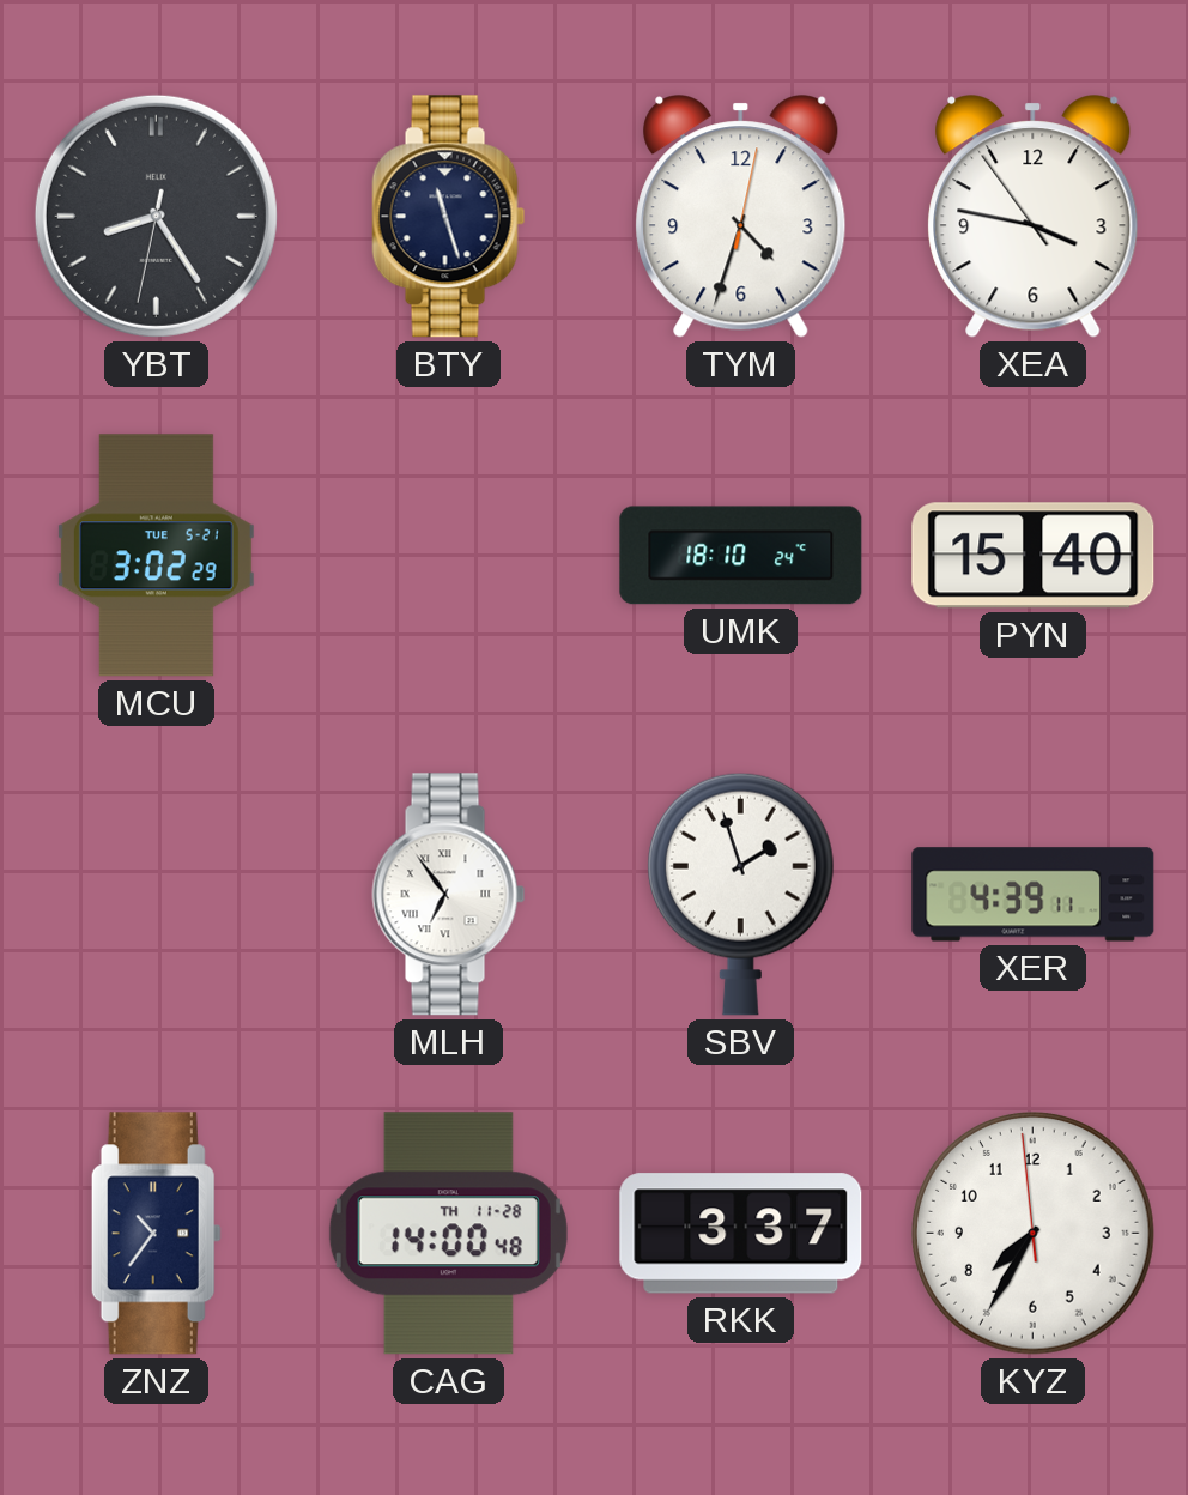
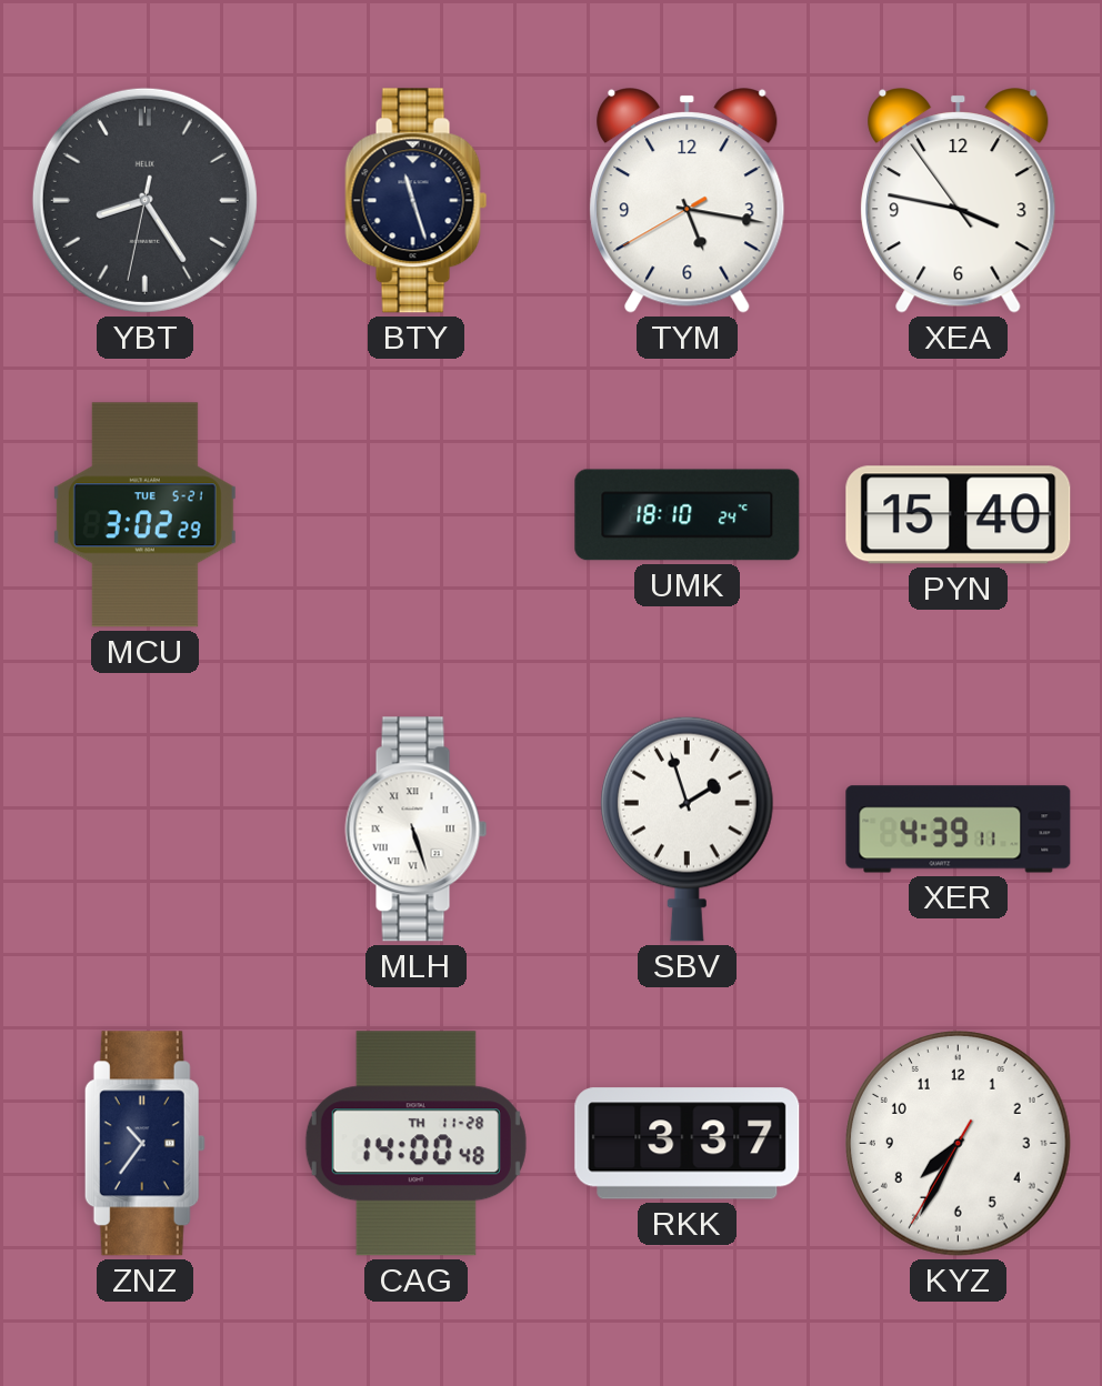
TYM: 4:33 -> 5:16 (688, 201)
MLH: 6:54 -> 5:27 (417, 830)
KYZ: 7:34:59 -> 7:34:35 (959, 1144)
